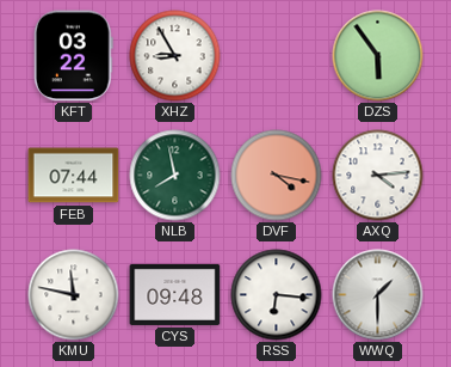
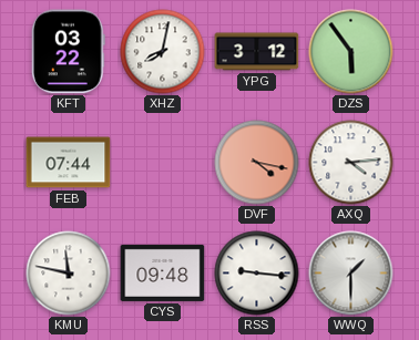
XHZ: 8:55 -> 8:02 (163, 52)
YPG: none -> 3:12 (257, 52)
NLB: 7:58 -> none (175, 176)
RSS: 6:16 -> 9:16 (257, 274)
